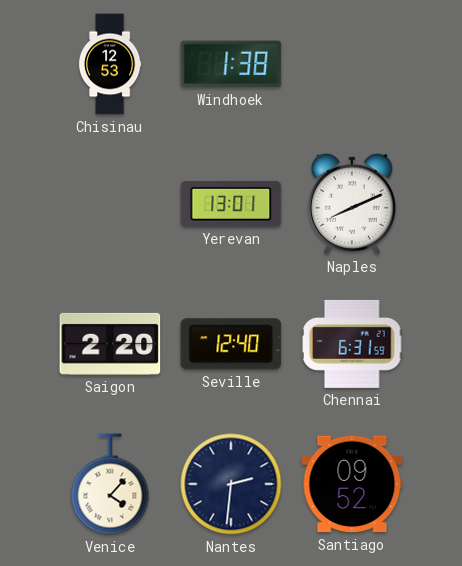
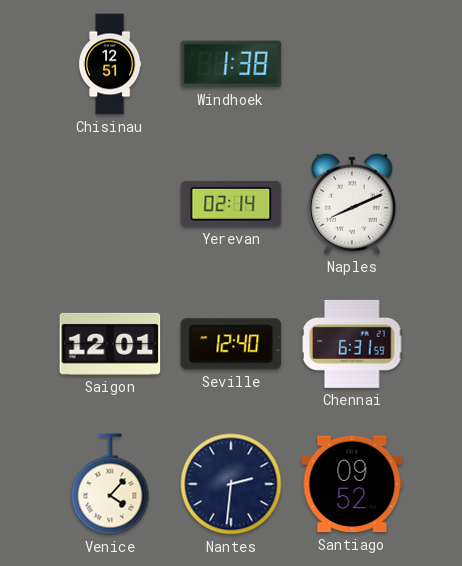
Chisinau: 12:53 -> 12:51 (110, 64)
Yerevan: 13:01 -> 02:14 (231, 204)
Saigon: 2:20 -> 12:01 (110, 344)
